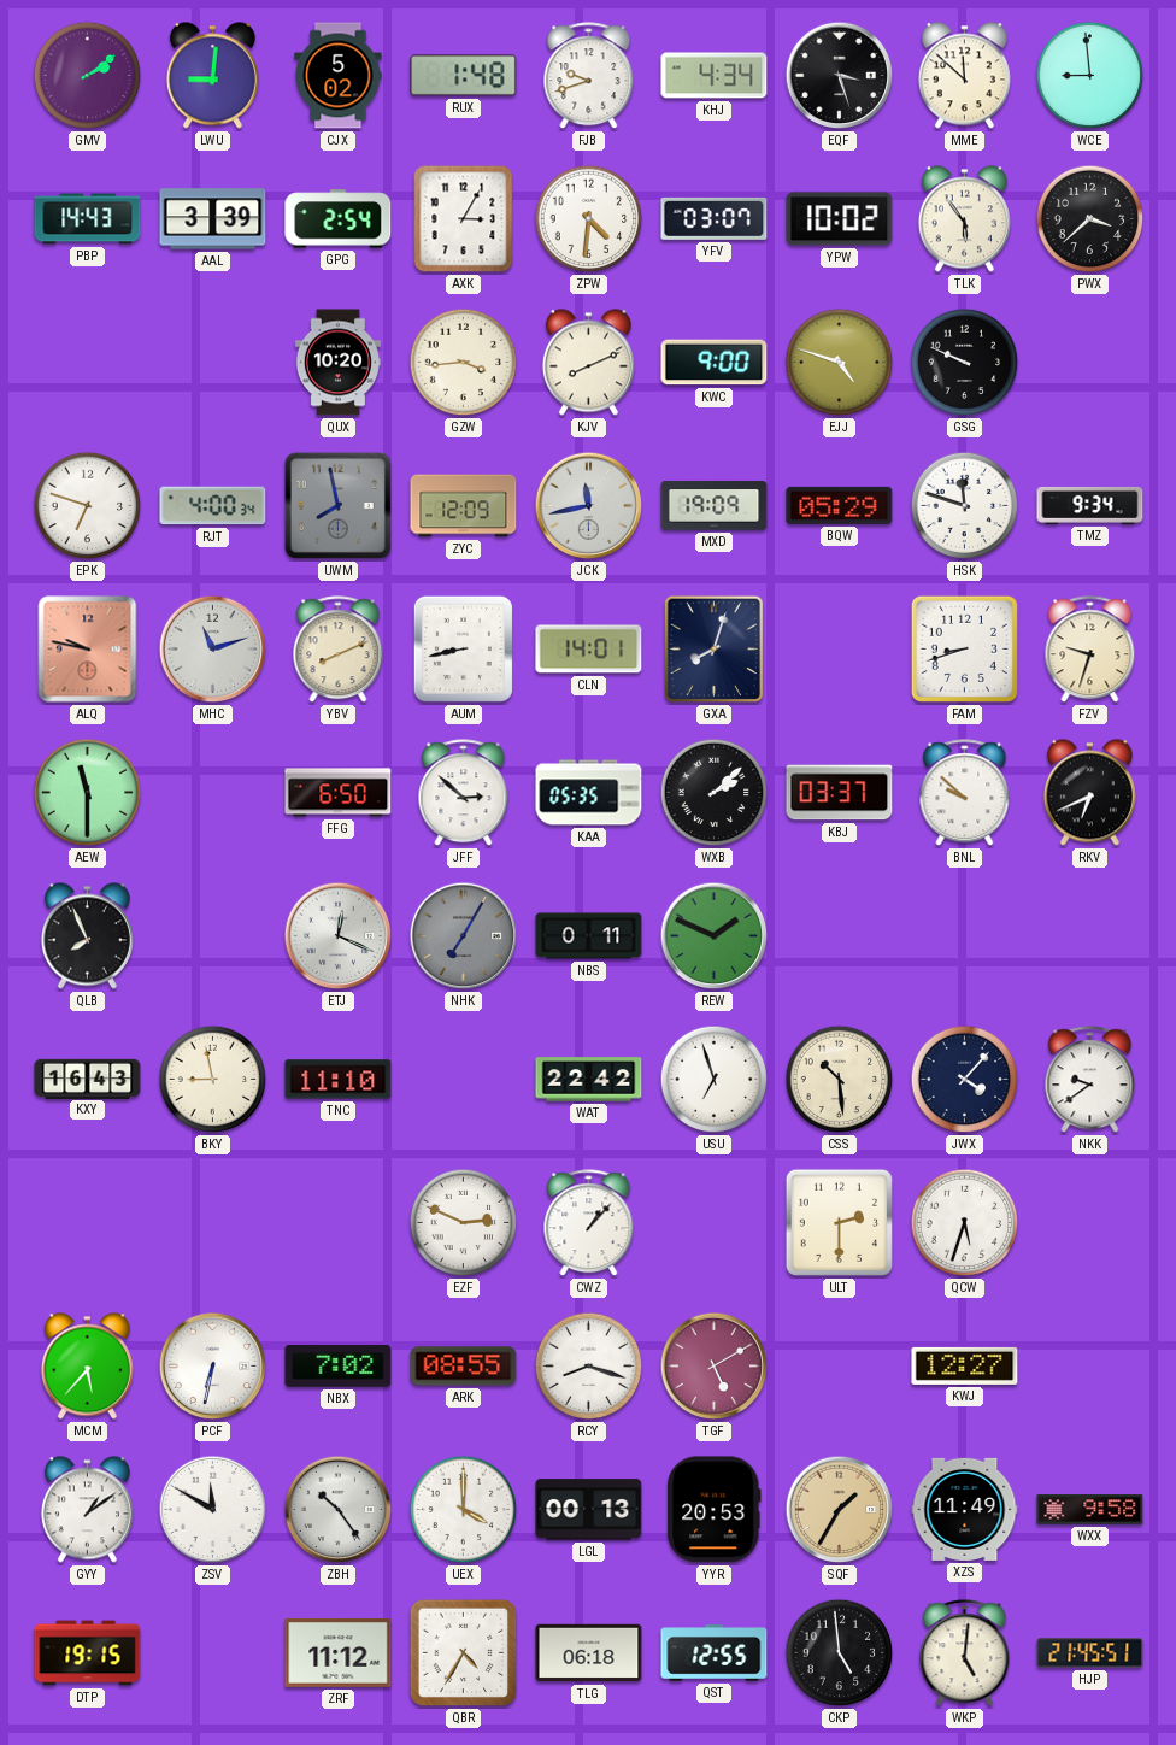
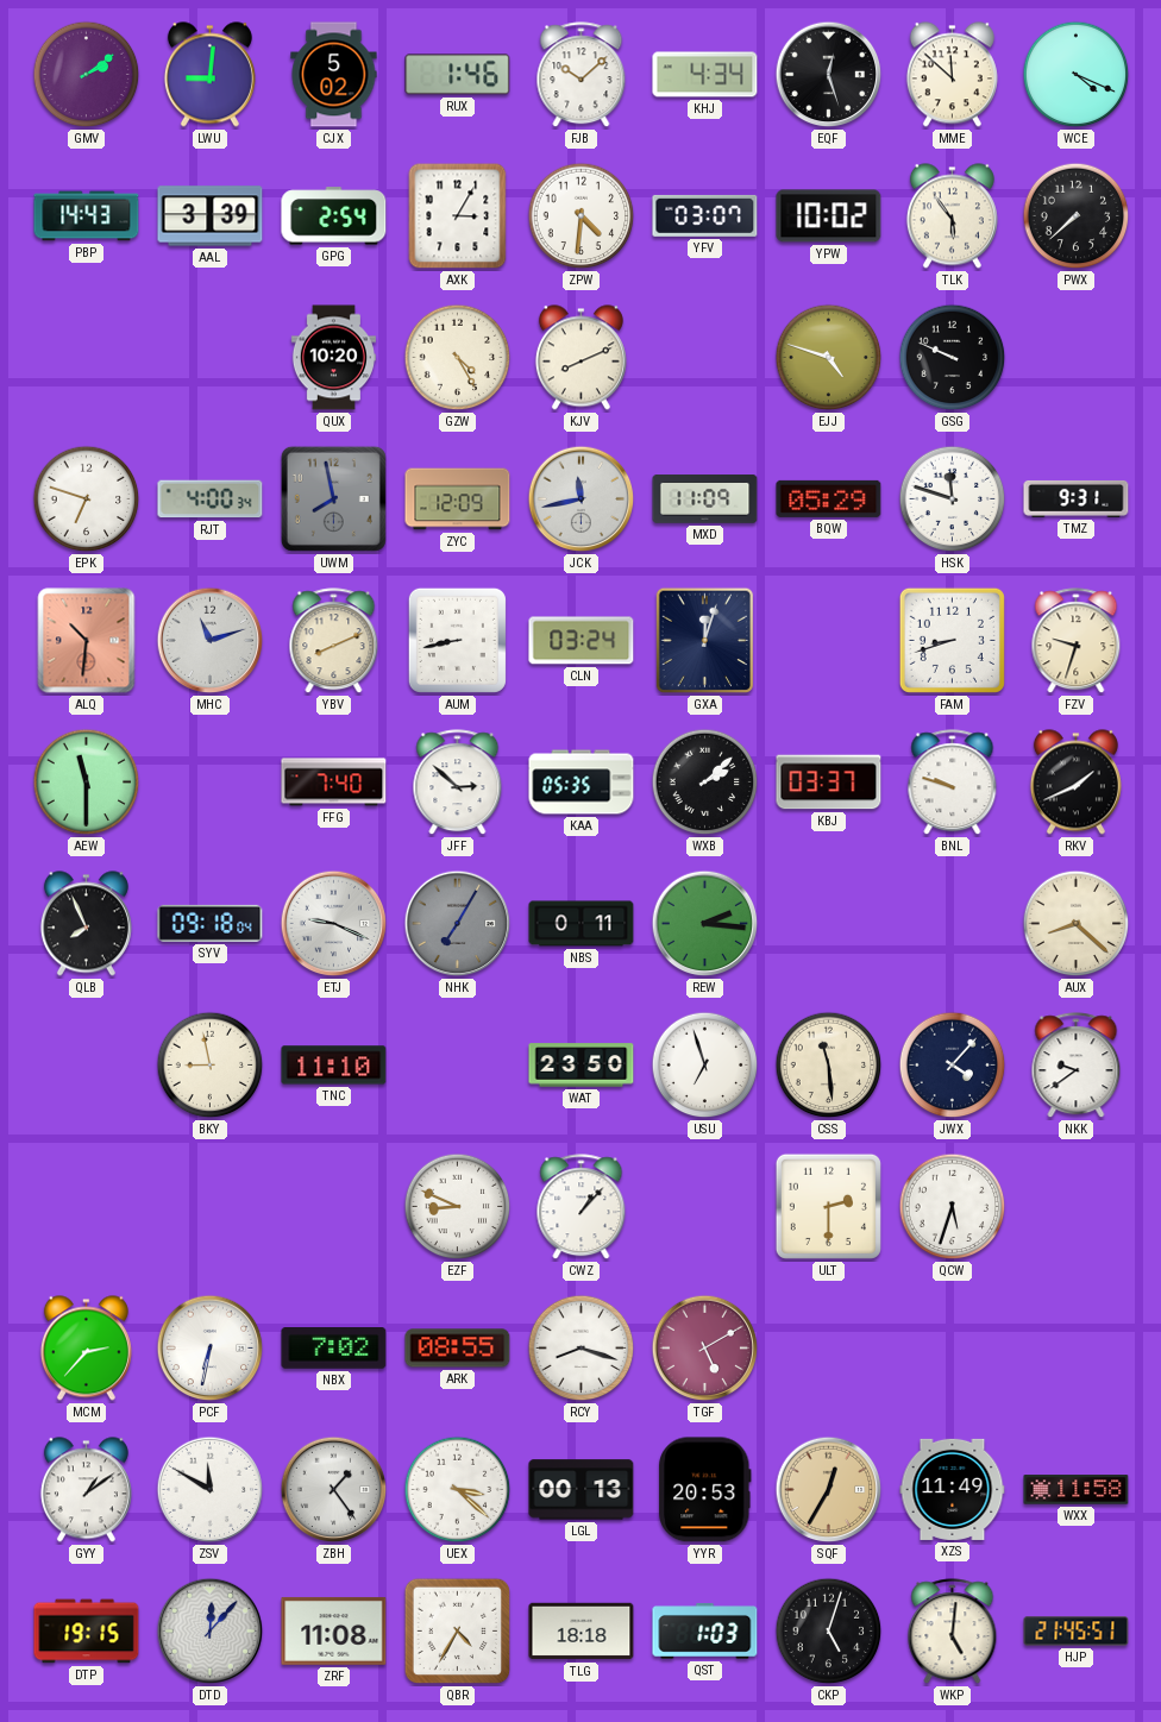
RUX: 1:48 -> 1:46 (458, 75)
FJB: 9:42 -> 10:08 (582, 75)
EQF: 3:27 -> 12:27 (829, 75)
WCE: 8:59 -> 4:19 (1077, 75)
PWX: 3:38 -> 7:38 (1077, 216)
GZW: 3:44 -> 4:25 (458, 358)
KWC: 9:00 -> none (715, 363)
MXD: 19:09 -> 11:09 (705, 499)
TMZ: 9:34 -> 9:31 (1077, 498)
ALQ: 9:47 -> 10:31 (87, 641)
CLN: 14:01 -> 03:24 (582, 641)
GXA: 8:03 -> 12:03 (705, 641)
FFG: 6:50 -> 7:40 (334, 783)
BNL: 9:52 -> 9:48 (953, 783)
RKV: 6:41 -> 1:41 (1075, 783)
SYV: none -> 09:18 (211, 923)
ETJ: 12:19 -> 9:19 (334, 924)
REW: 1:49 -> 2:16 (705, 924)
AUX: none -> 8:22 (1077, 924)
KXY: 16:43 -> none (88, 1079)
WAT: 22:42 -> 23:50 (582, 1066)
CSS: 10:29 -> 11:29 (829, 1066)
EZF: 2:49 -> 8:49 (458, 1207)
MCM: 5:37 -> 2:37 (86, 1349)
KWJ: 12:27 -> none (965, 1365)
ZBH: 10:24 -> 1:24 (334, 1490)
UEX: 4:00 -> 3:22 (458, 1490)
SQF: 1:35 -> 12:35 (829, 1490)
WXX: 9:58 -> 11:58 (1077, 1490)
DTD: none -> 12:07 (211, 1632)
ZRF: 11:12 -> 11:08 (334, 1630)
TLG: 06:18 -> 18:18 (582, 1632)
QST: 12:55 -> 1:03 (705, 1632)
CKP: 4:59 -> 5:03 (829, 1632)
